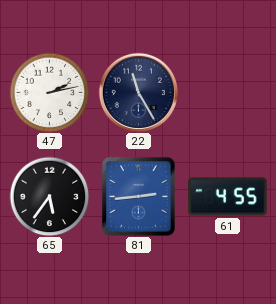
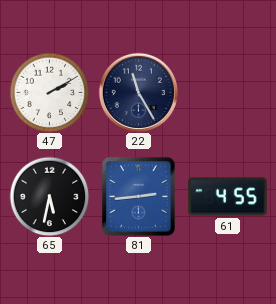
47: 2:13 -> 2:10 (49, 92)
65: 5:36 -> 5:32 (49, 196)
